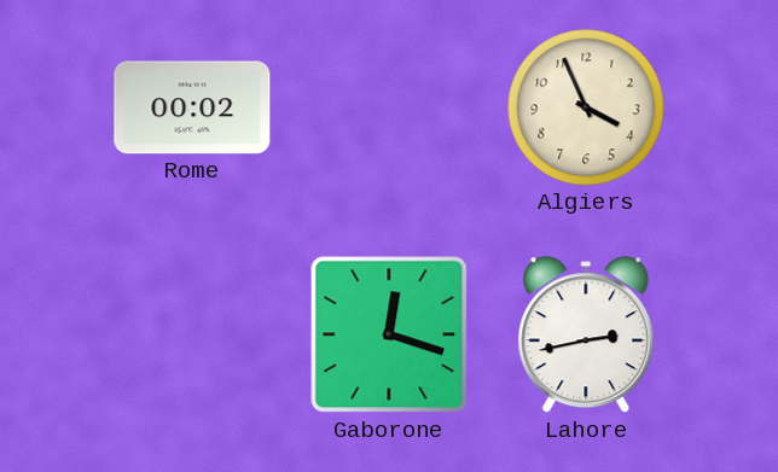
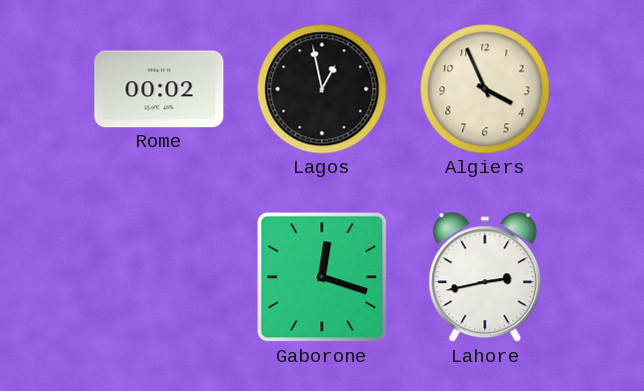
Lagos: none -> 12:58 (322, 89)
